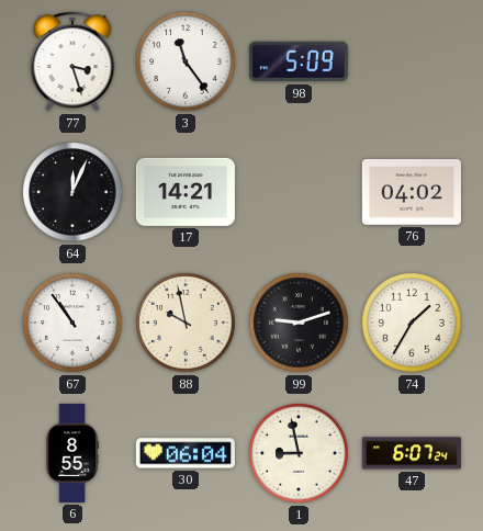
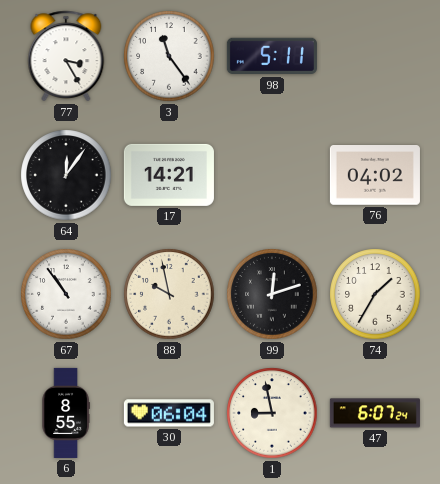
77: 3:27 -> 3:25 (66, 56)
98: 5:09 -> 5:11 (272, 56)
64: 12:04 -> 12:06 (66, 175)
99: 9:12 -> 12:12 (272, 294)
